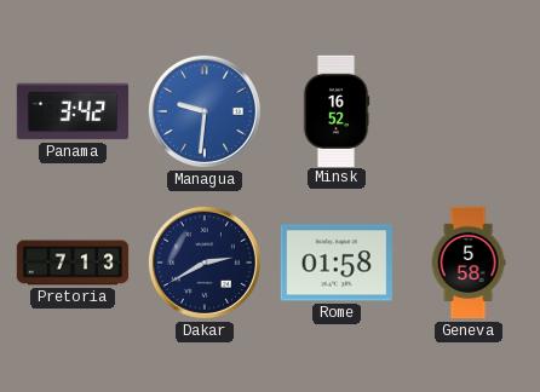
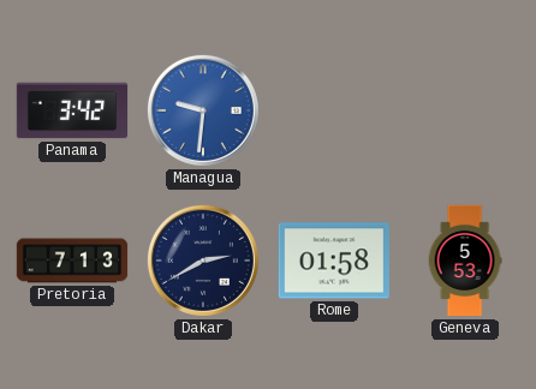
Minsk: 16:52 -> none (337, 110)
Geneva: 5:58 -> 5:53 (465, 261)
